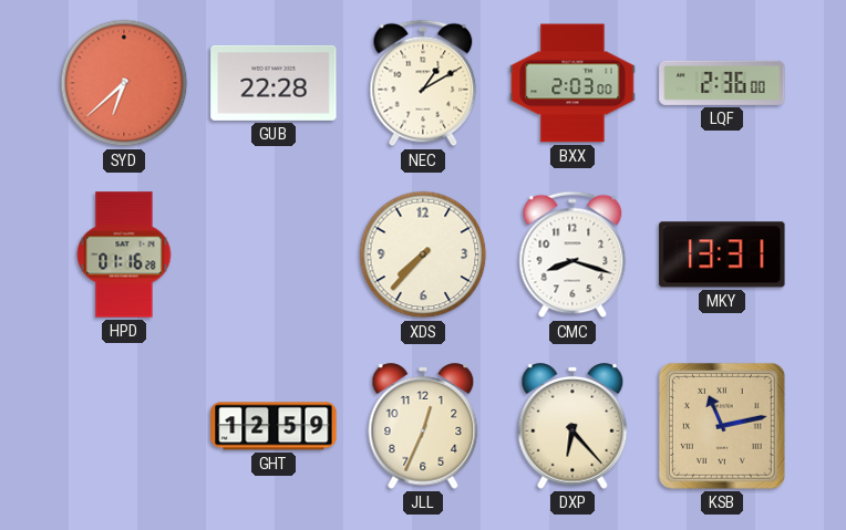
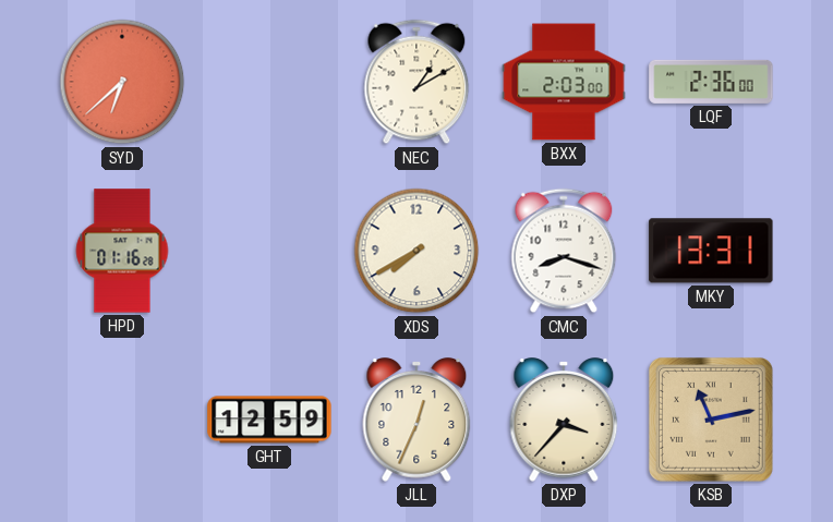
GUB: 22:28 -> none (274, 83)
XDS: 7:37 -> 7:40 (417, 251)
DXP: 6:23 -> 3:37 (564, 421)
